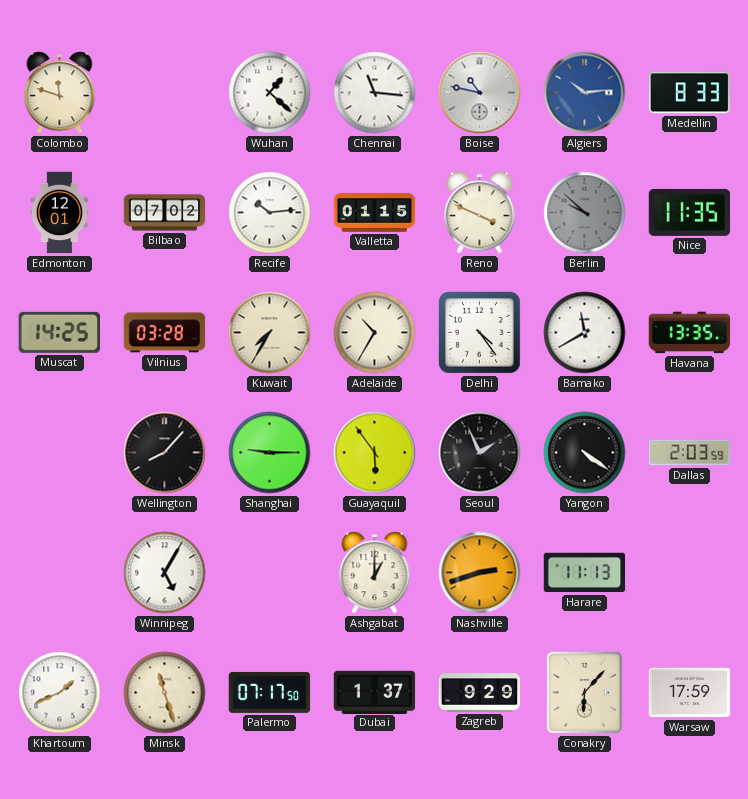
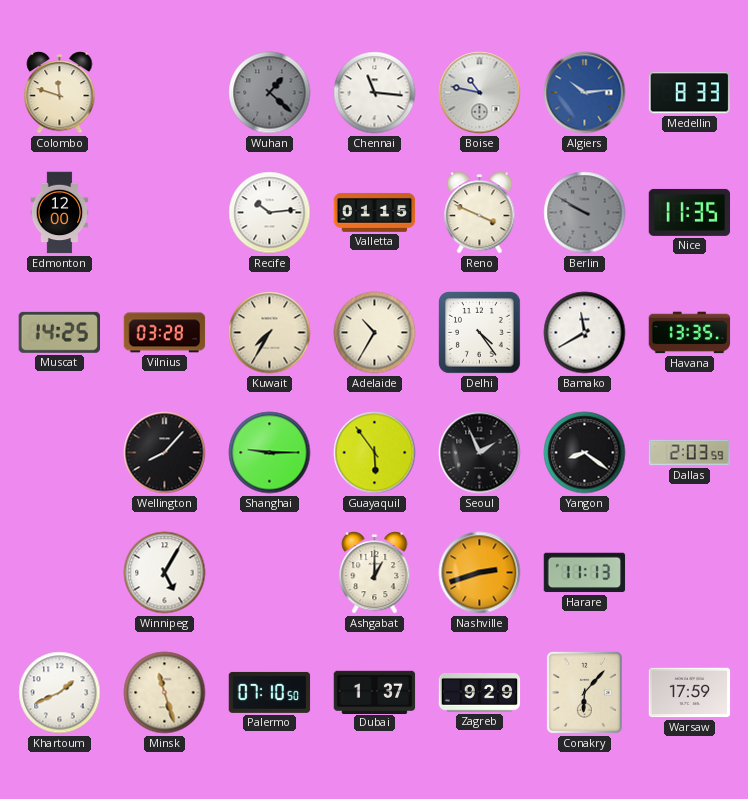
Wuhan dial: white -> grey (270, 93)
Edmonton: 12:01 -> 12:00 (60, 213)
Bilbao: 07:02 -> none (165, 213)
Berlin: 9:52 -> 9:50 (585, 213)
Yangon: 4:21 -> 8:21 (585, 453)
Palermo: 07:17 -> 07:10 (270, 692)
